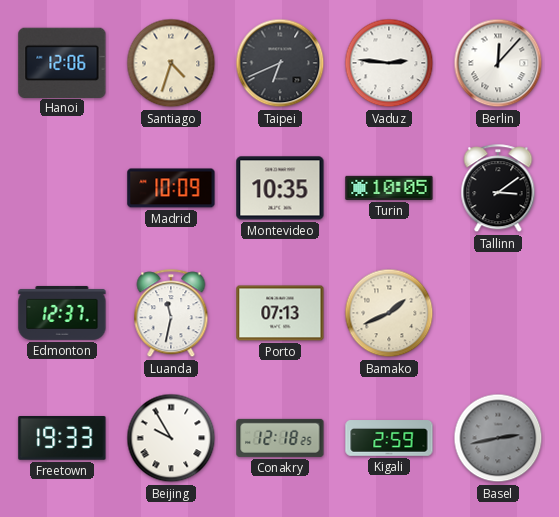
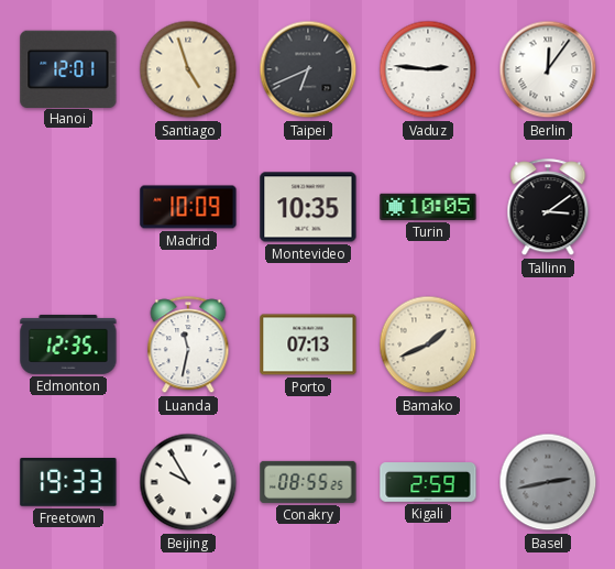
Hanoi: 12:06 -> 12:01 (68, 68)
Santiago: 4:33 -> 4:57 (188, 69)
Berlin: 12:07 -> 12:06 (548, 69)
Edmonton: 12:37 -> 12:35 (68, 344)
Conakry: 12:18 -> 08:55 (308, 482)
